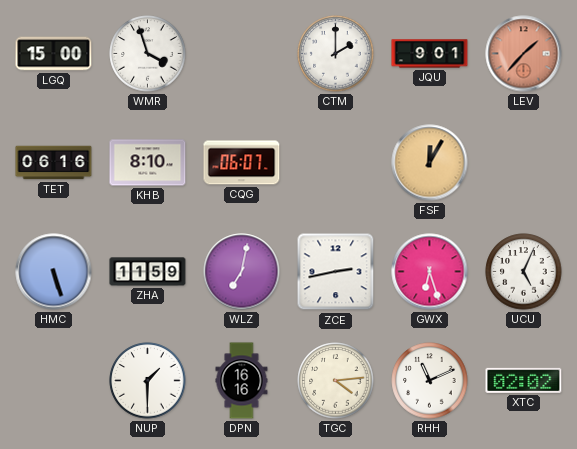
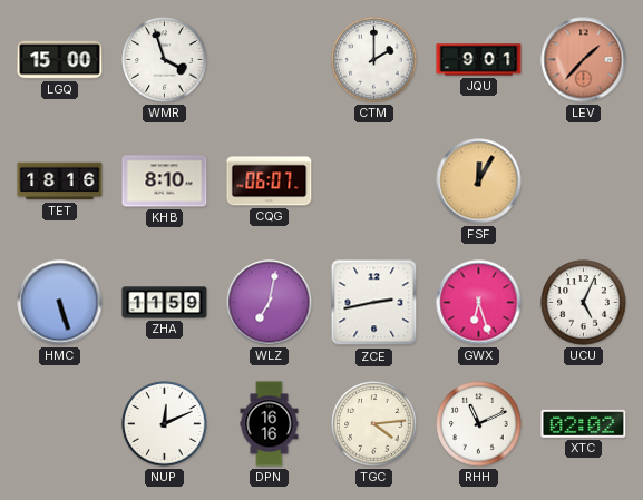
TET: 06:16 -> 18:16 (60, 182)
NUP: 1:30 -> 12:11 (165, 424)
